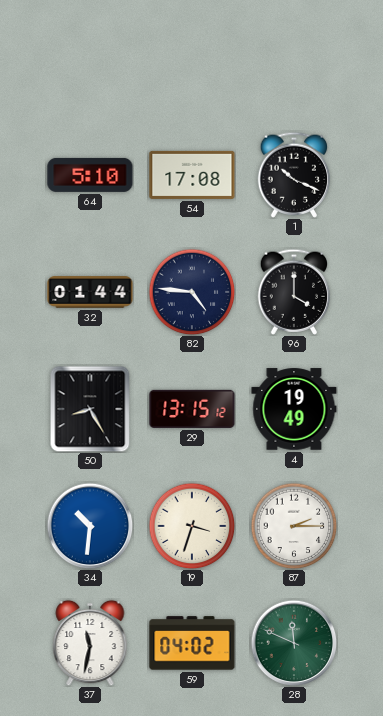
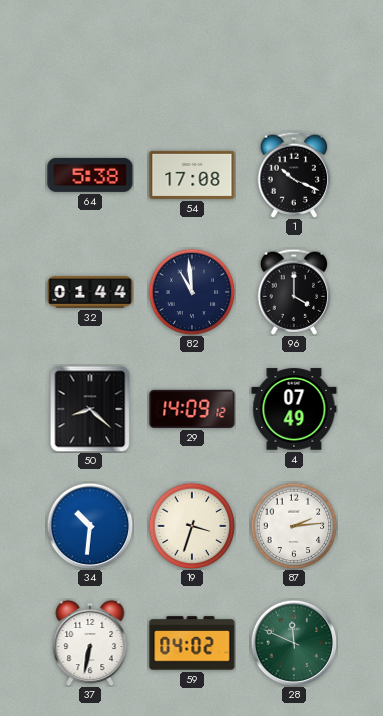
64: 5:10 -> 5:38 (90, 175)
82: 4:46 -> 10:59 (192, 292)
50: 8:25 -> 8:22 (90, 409)
29: 13:15 -> 14:09 (192, 409)
4: 19:49 -> 07:49 (294, 409)
87: 2:15 -> 2:14 (294, 526)
37: 11:32 -> 6:32 (90, 643)
